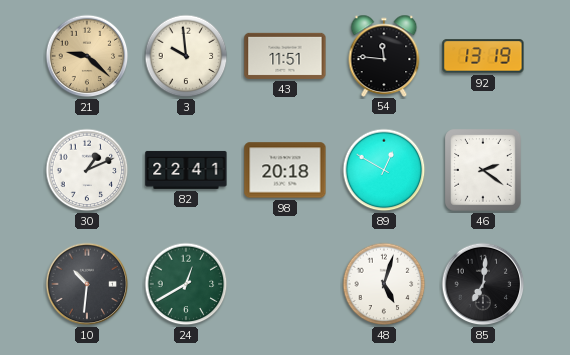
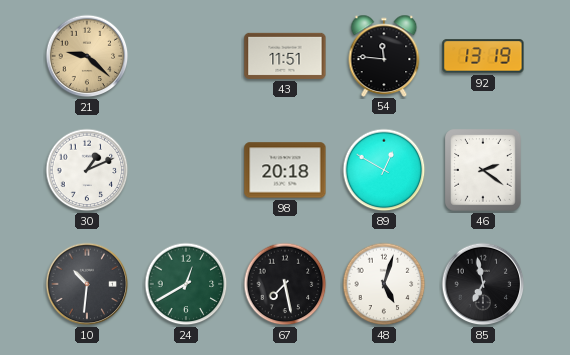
3: 9:59 -> none (186, 56)
82: 22:41 -> none (186, 170)
67: none -> 7:28 (285, 284)
85: 7:01 -> 6:58 (483, 284)
